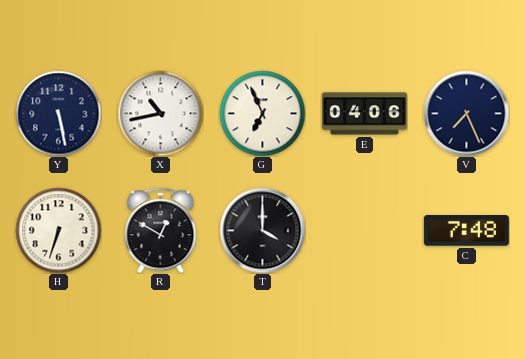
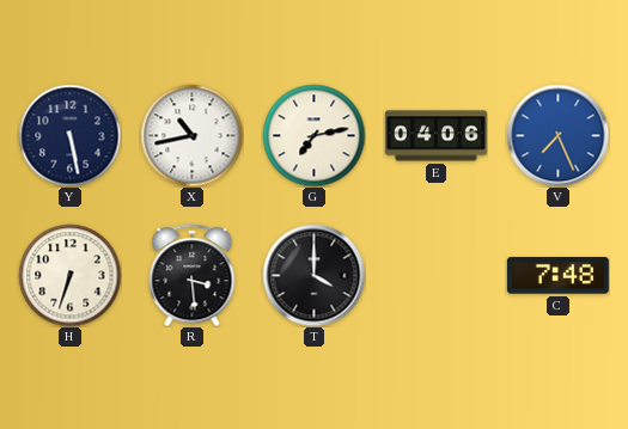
G: 6:56 -> 7:13 (313, 135)
V dial: navy -> blue (557, 135)
R: 12:50 -> 3:29 (193, 275)
